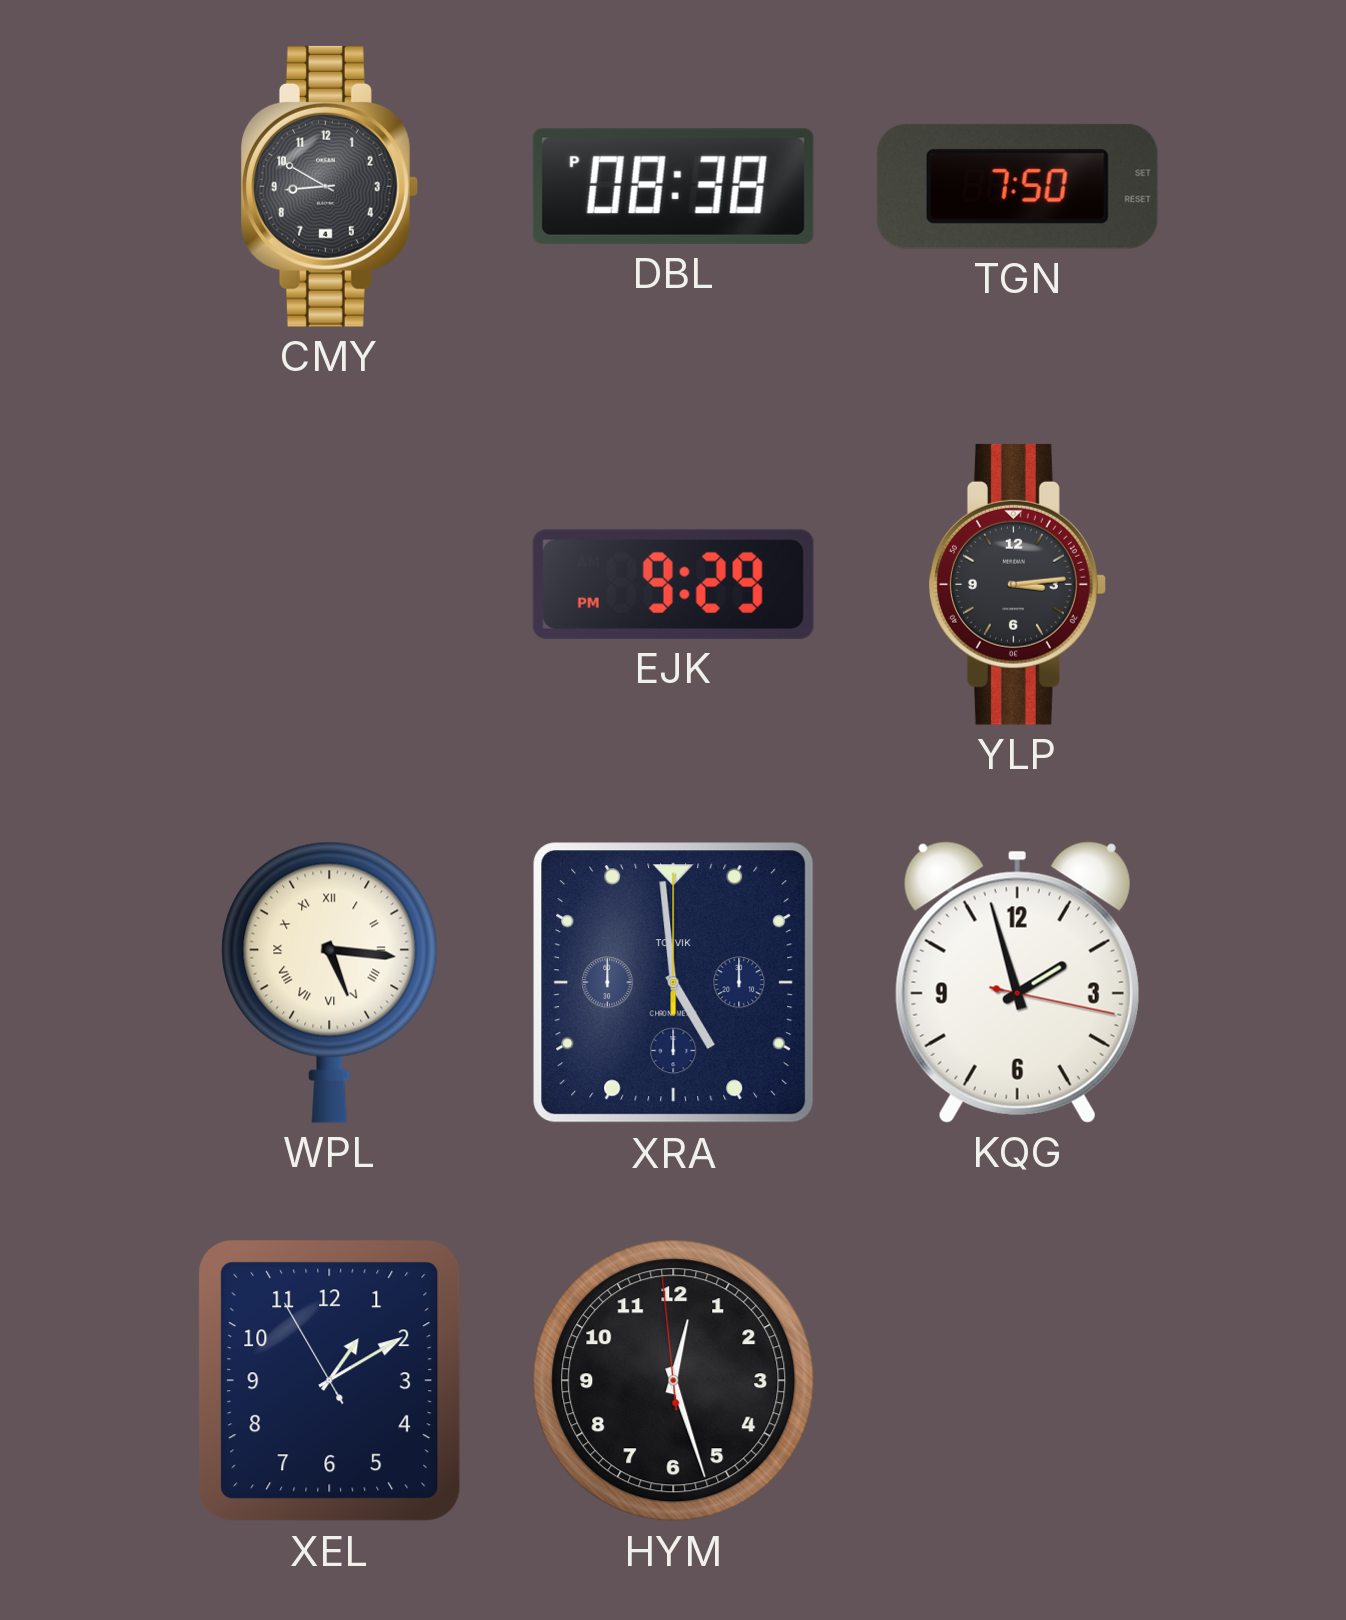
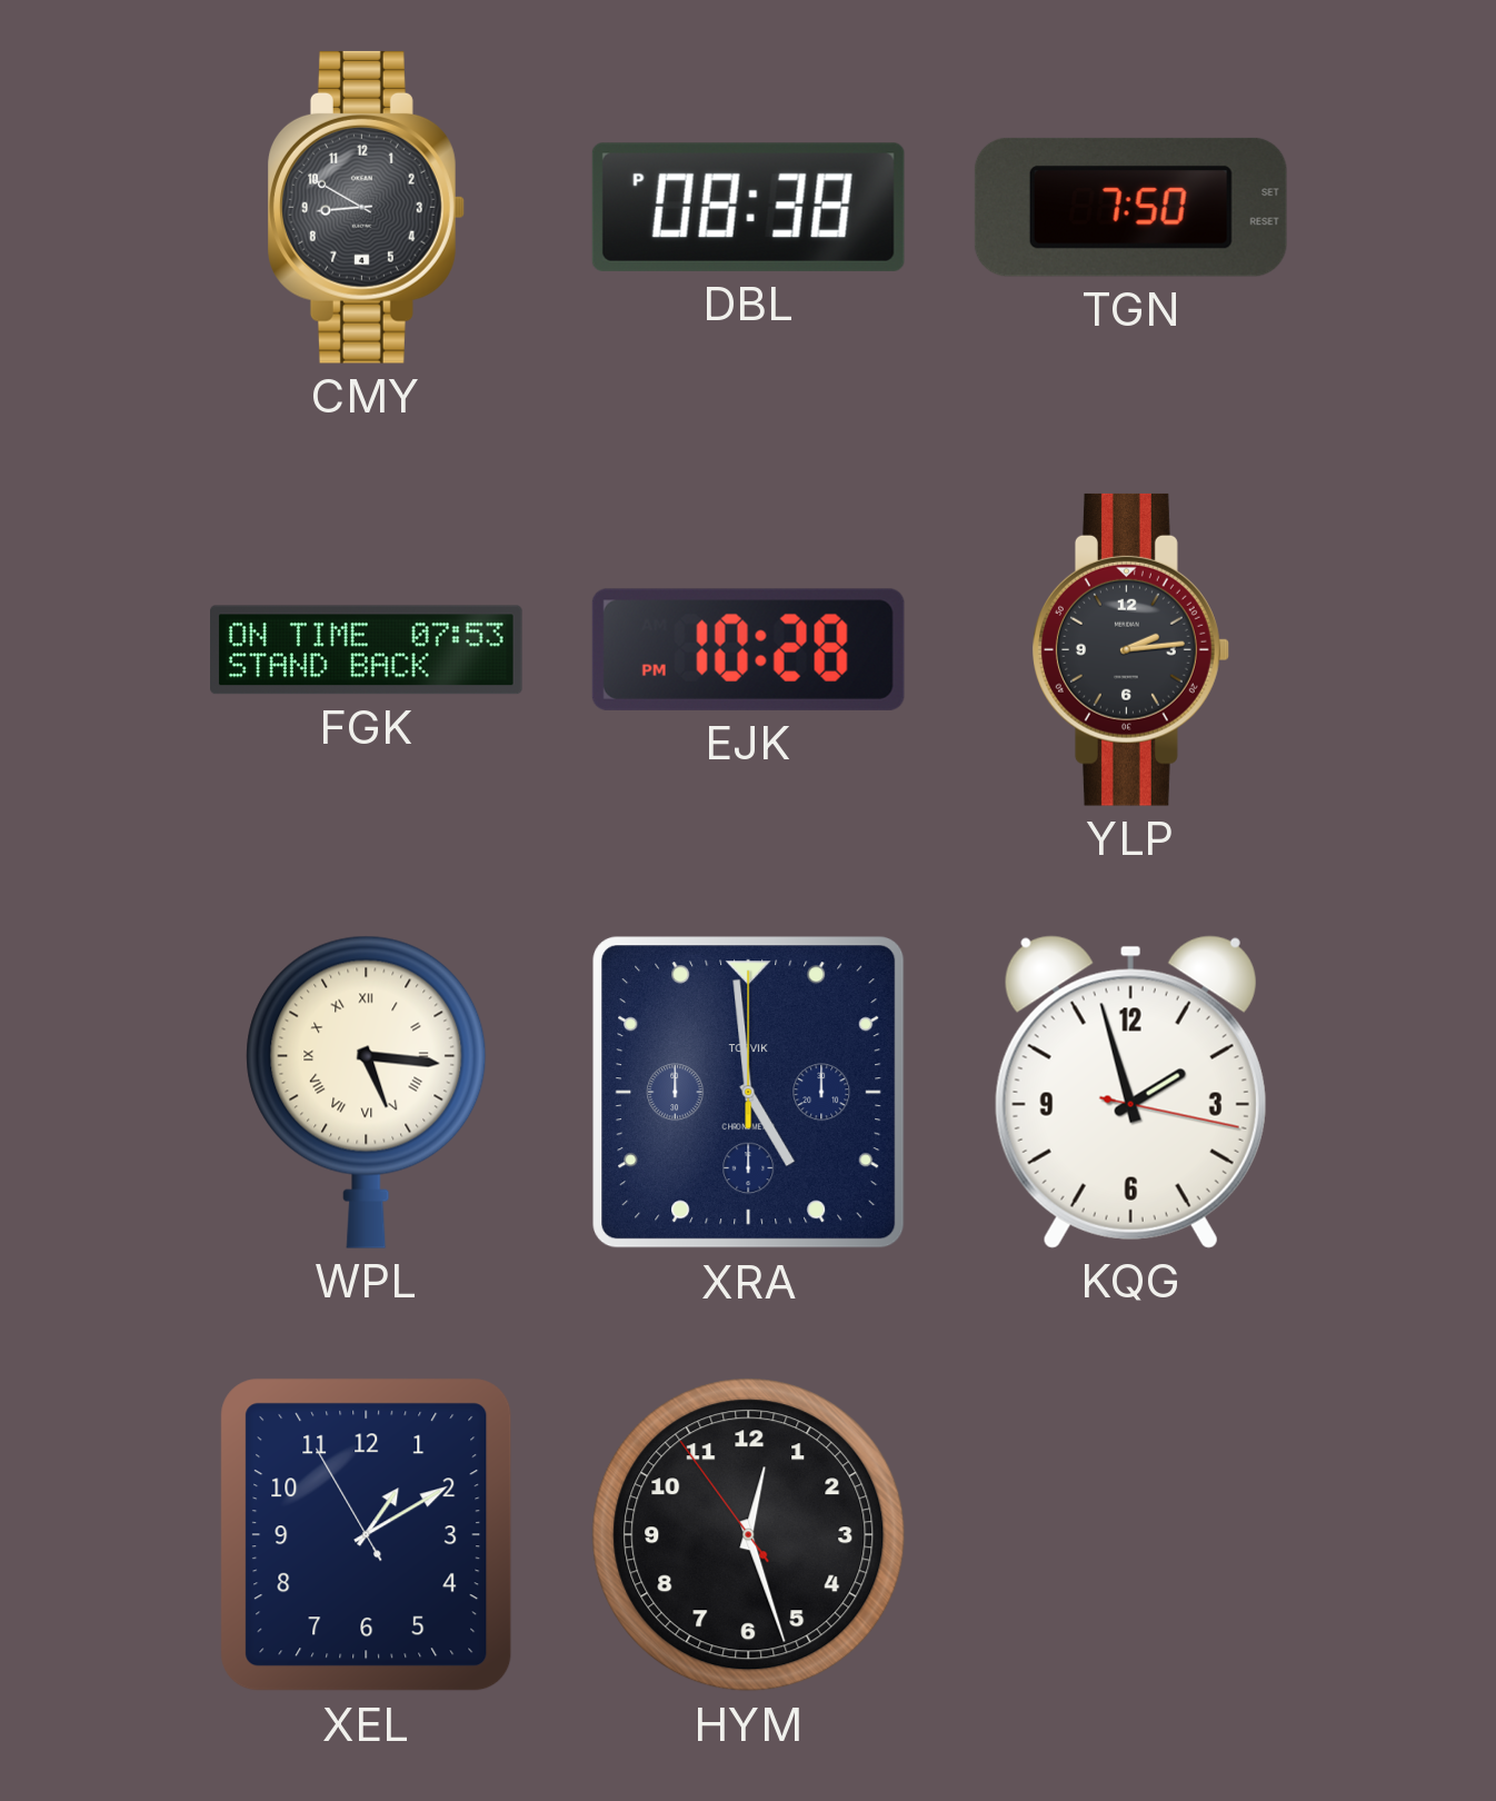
FGK: none -> 07:53 (367, 650)
EJK: 9:29 -> 10:28 (748, 649)
YLP: 3:14 -> 2:14 (1131, 649)
HYM: 12:26:59 -> 12:26:54 (749, 1535)
